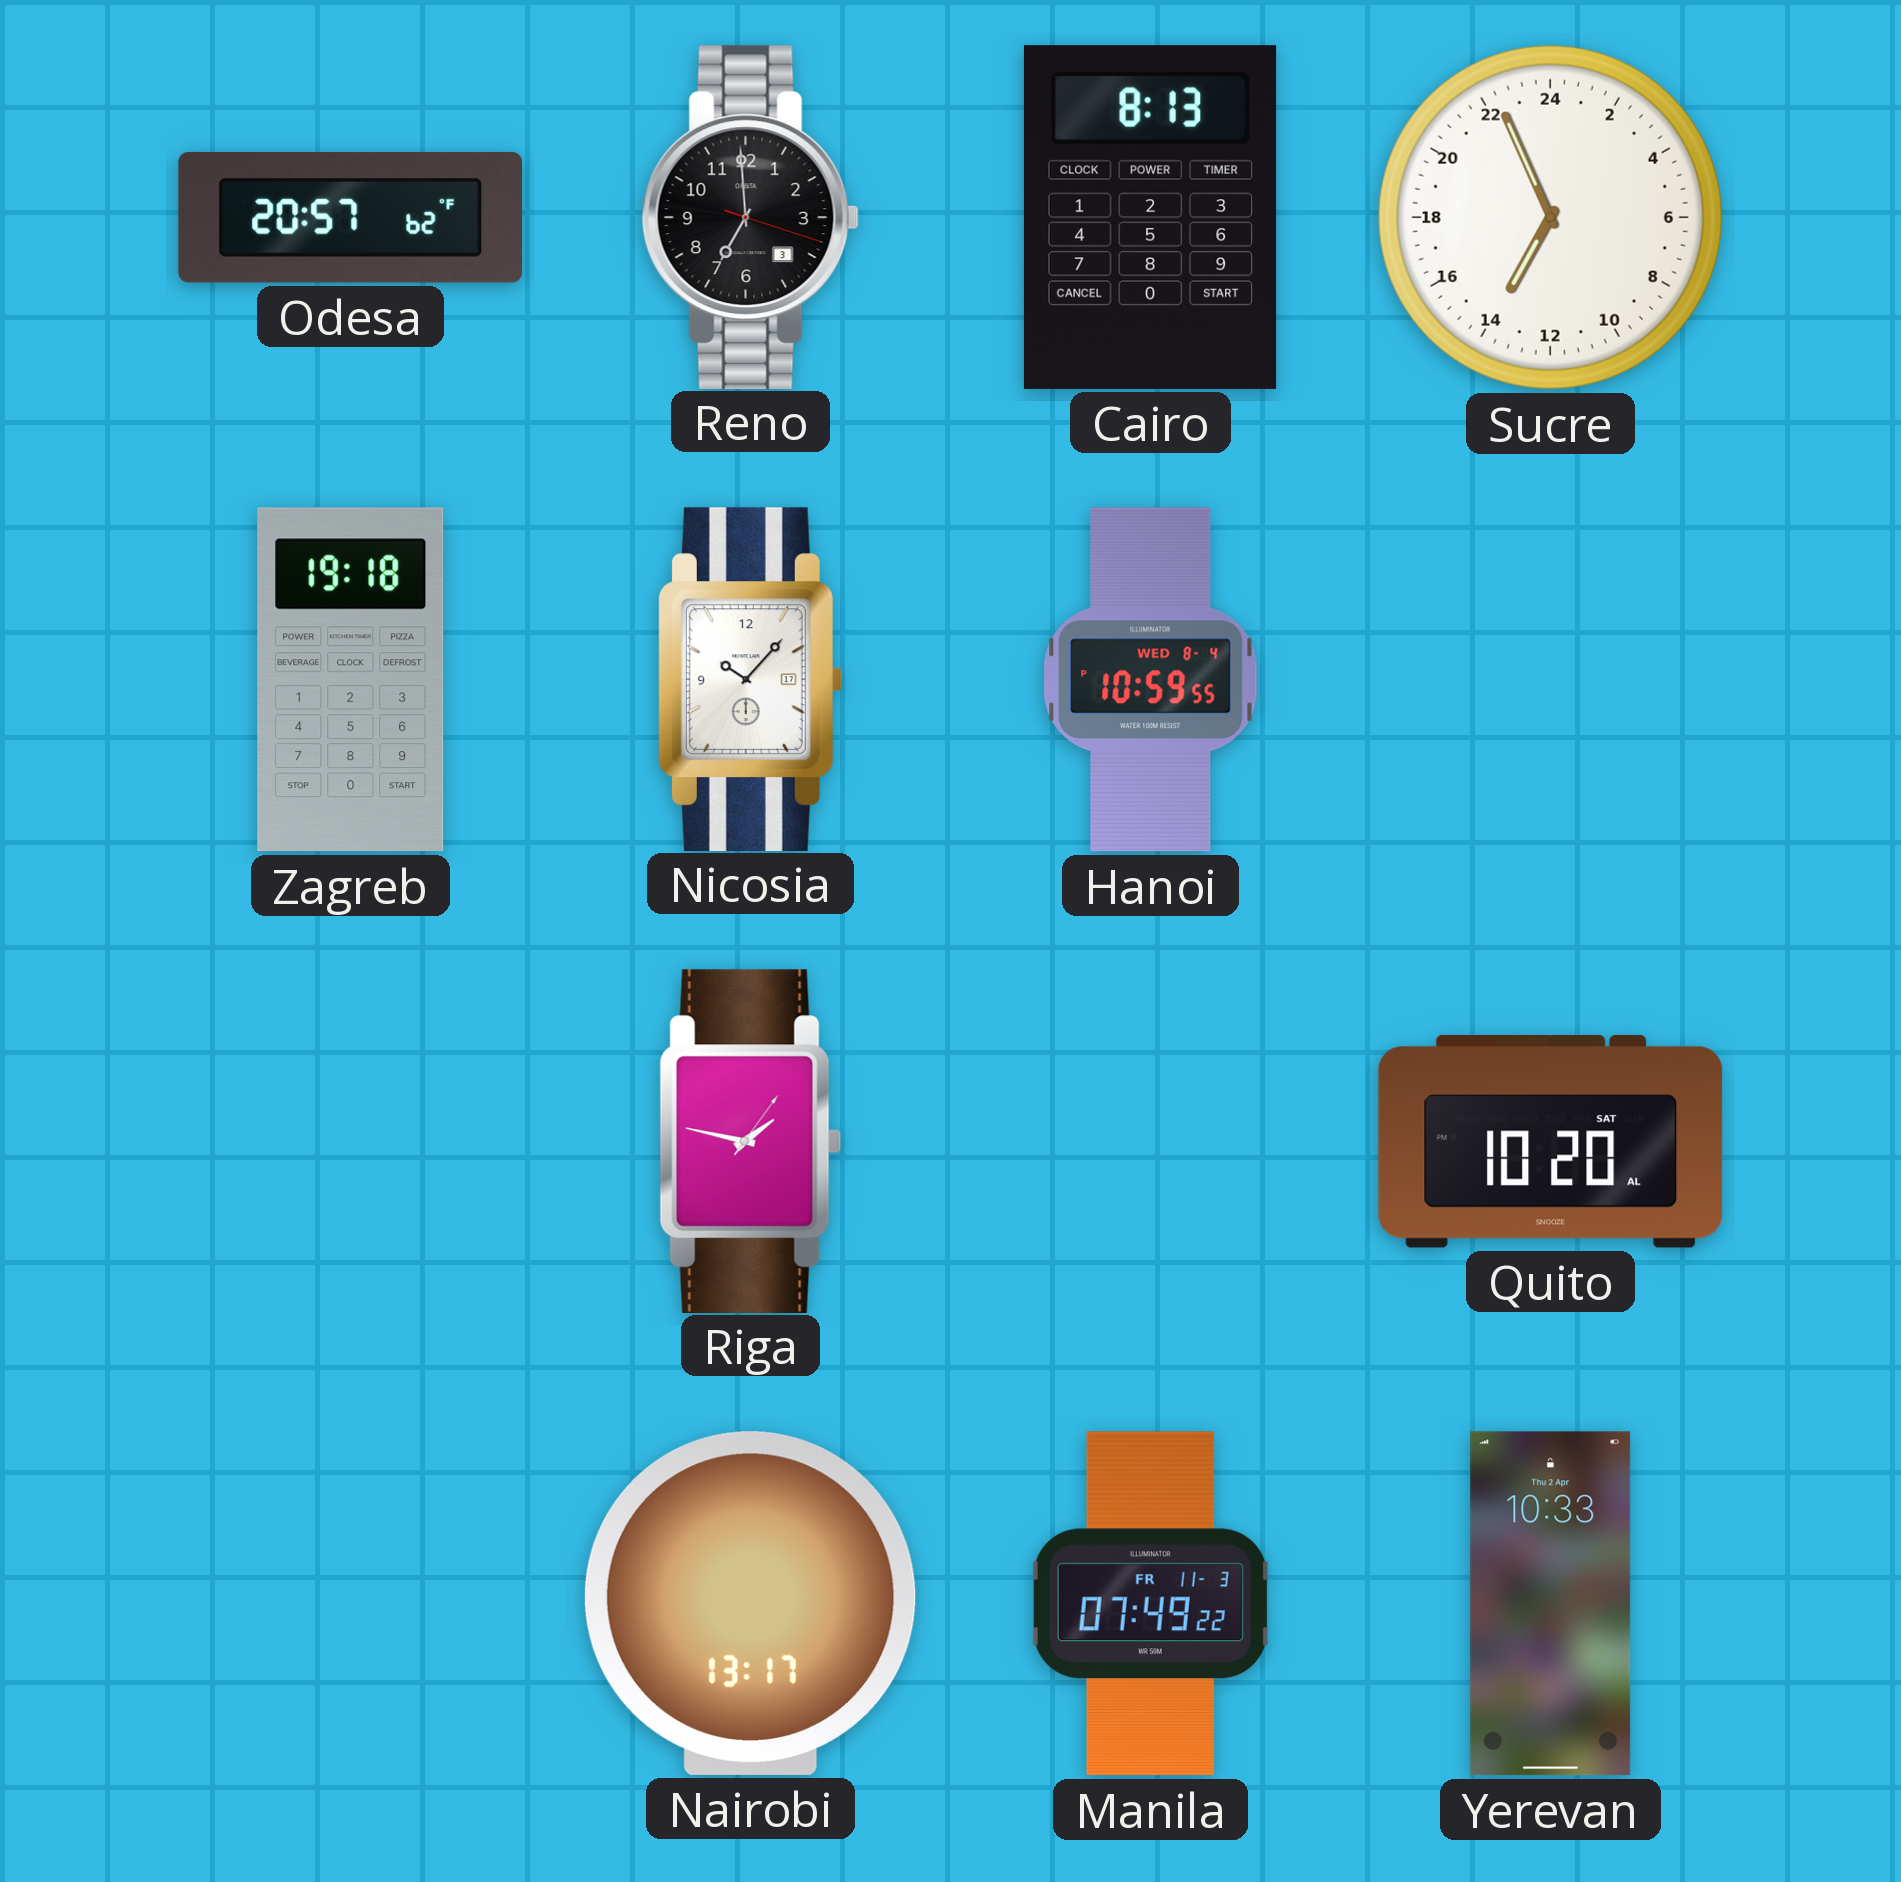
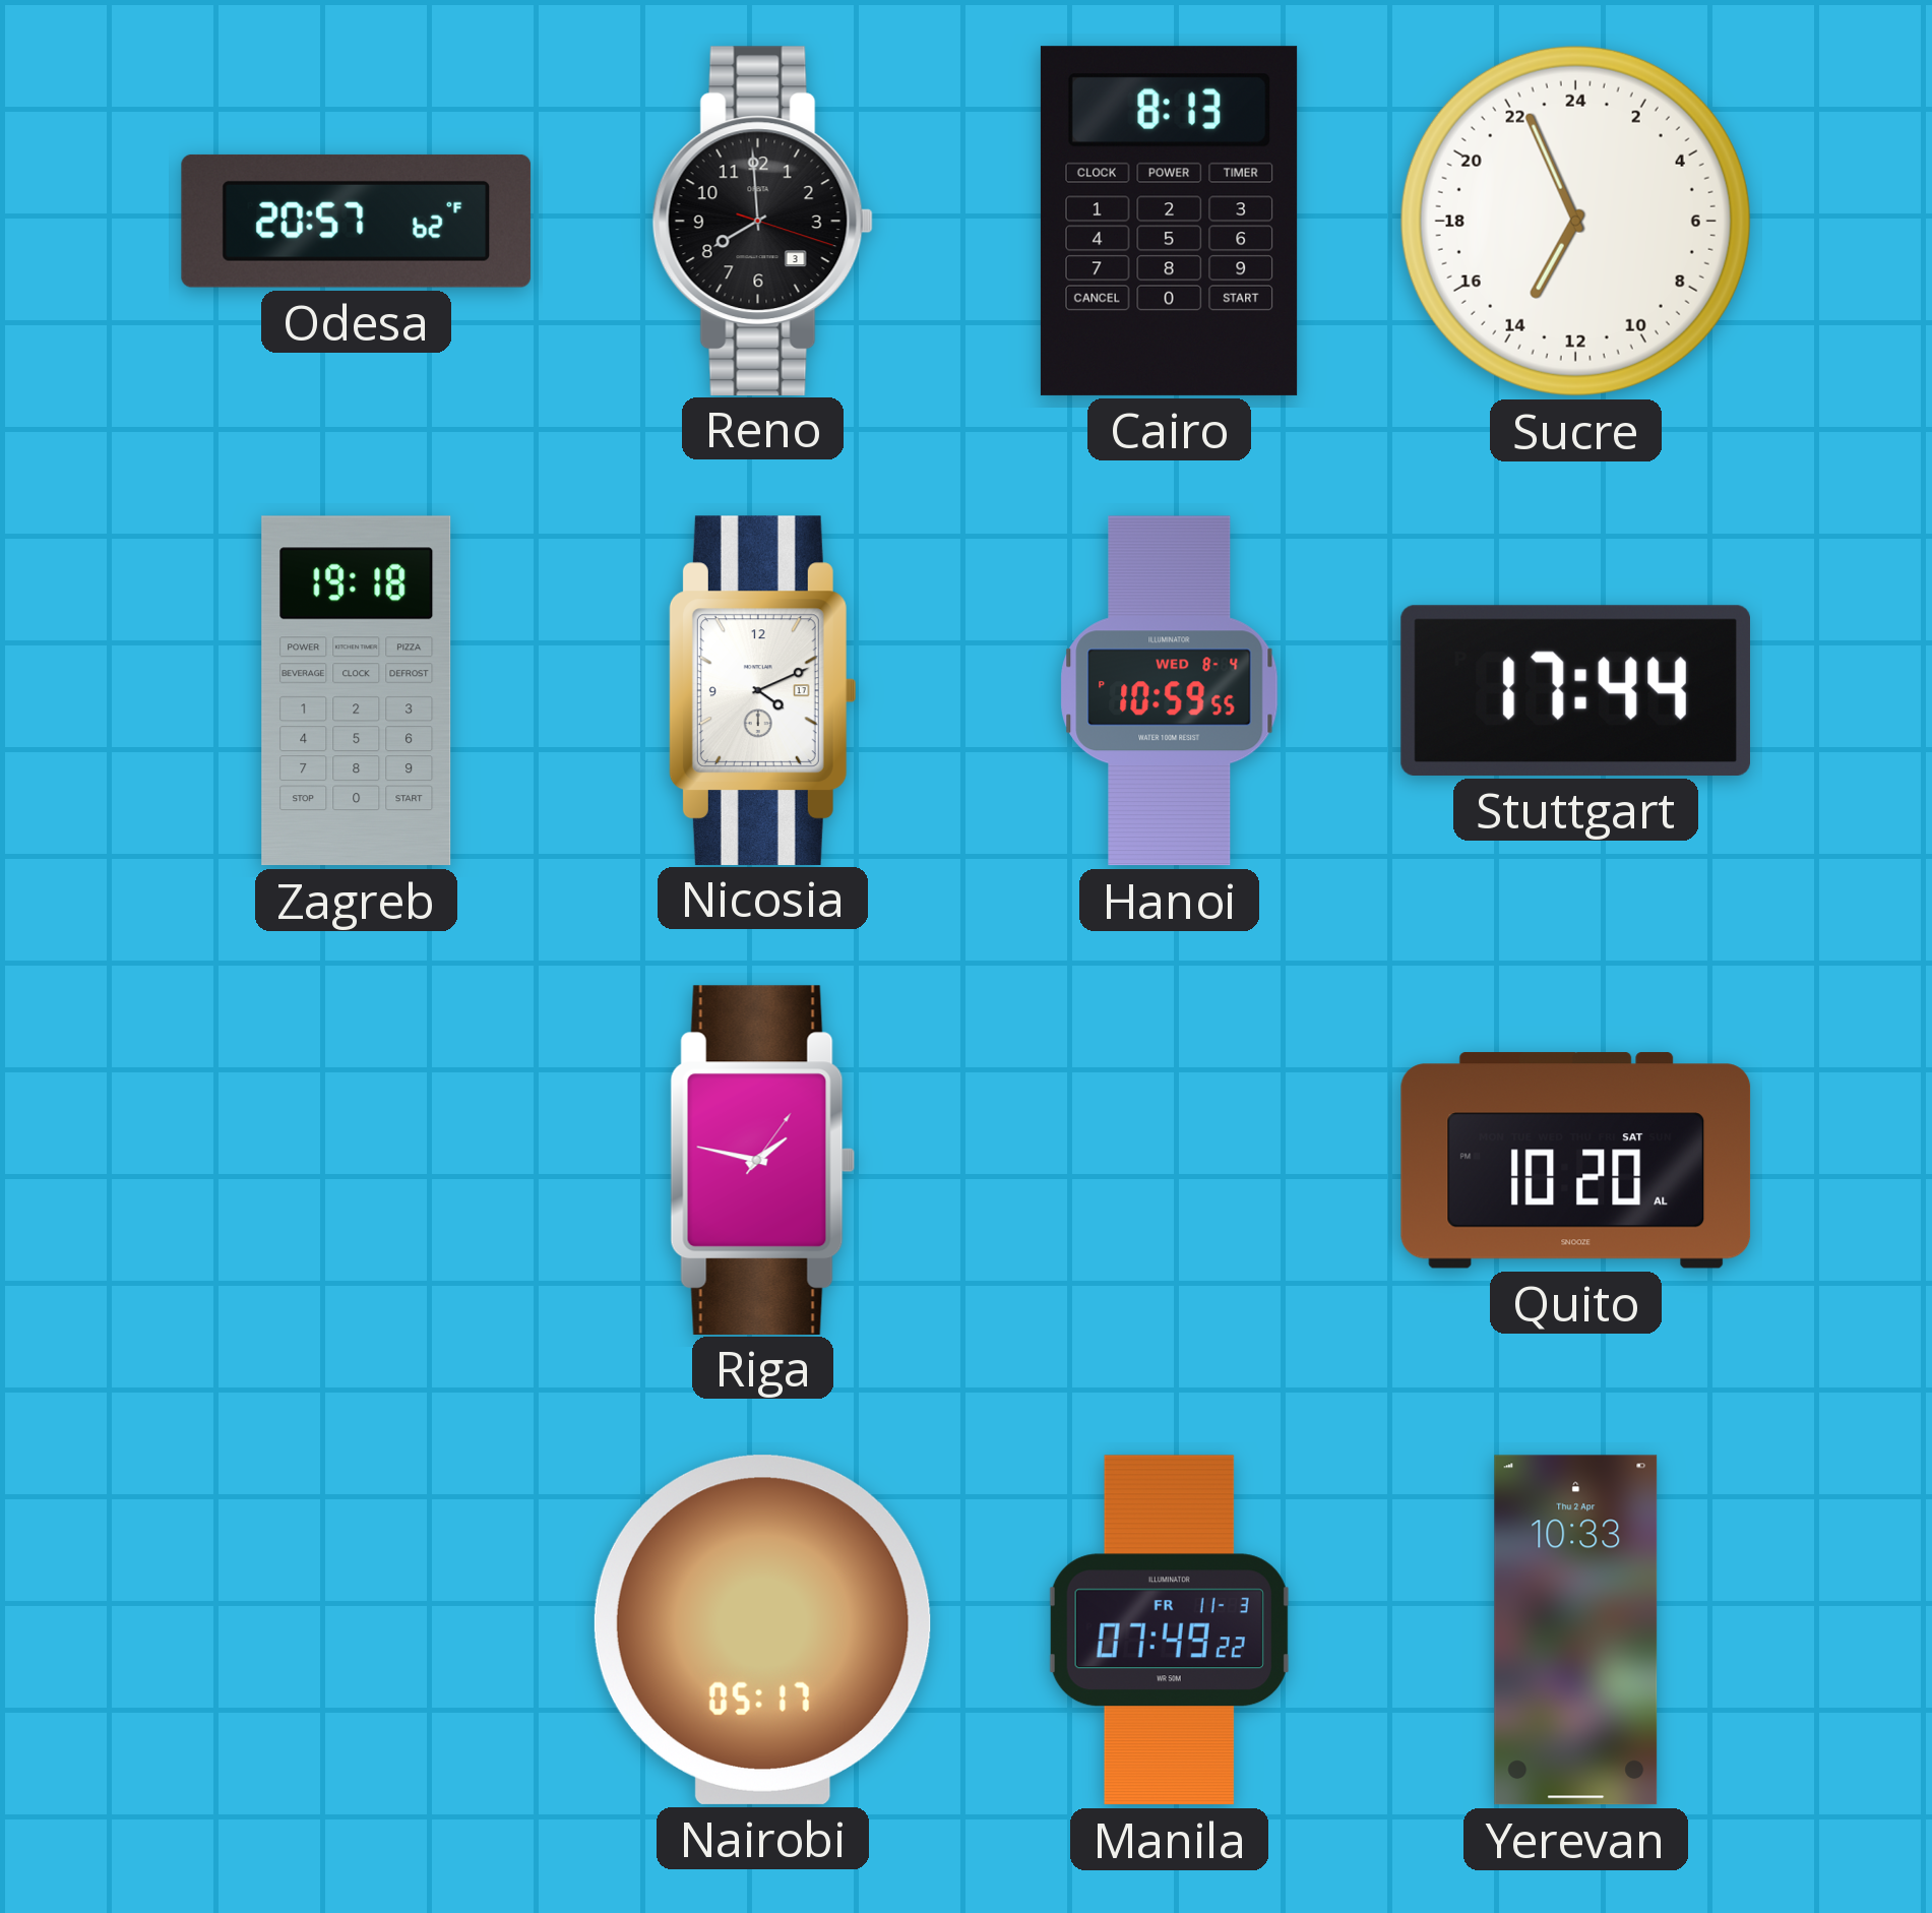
Reno: 6:59 -> 7:59 (762, 221)
Nicosia: 10:07 -> 4:11 (762, 690)
Stuttgart: none -> 17:44 (1575, 690)
Nairobi: 13:17 -> 05:17 (762, 1629)
